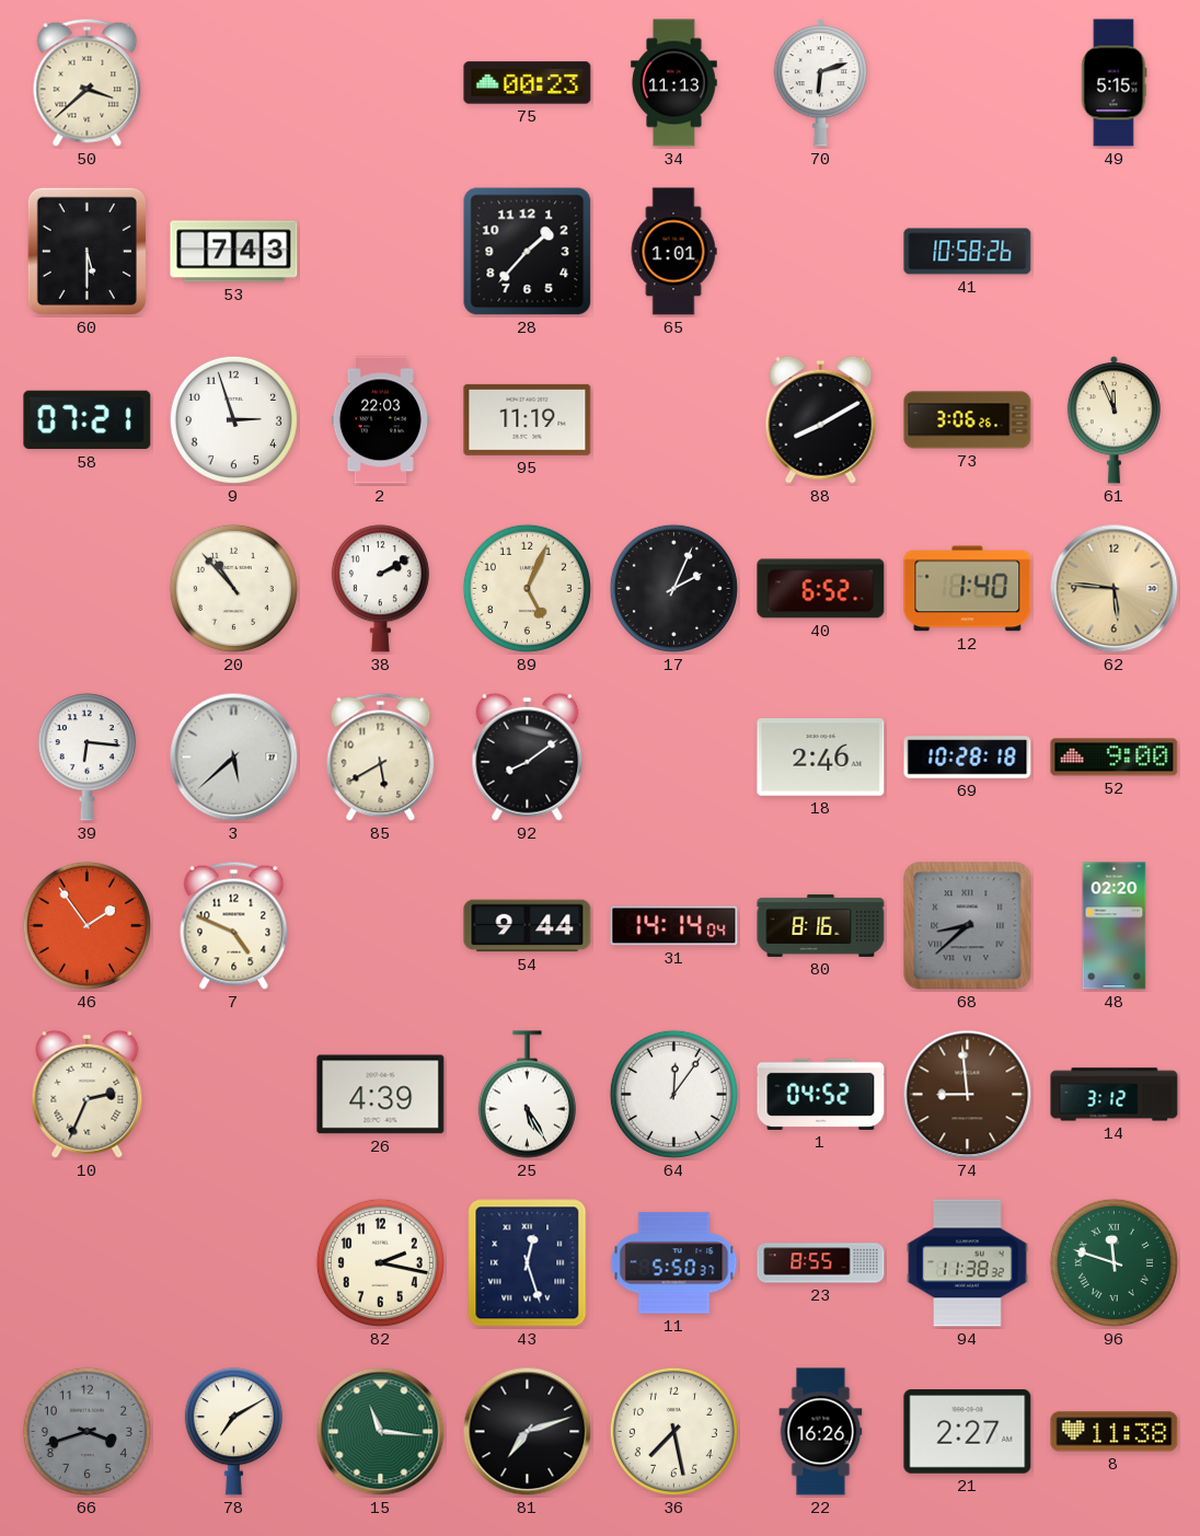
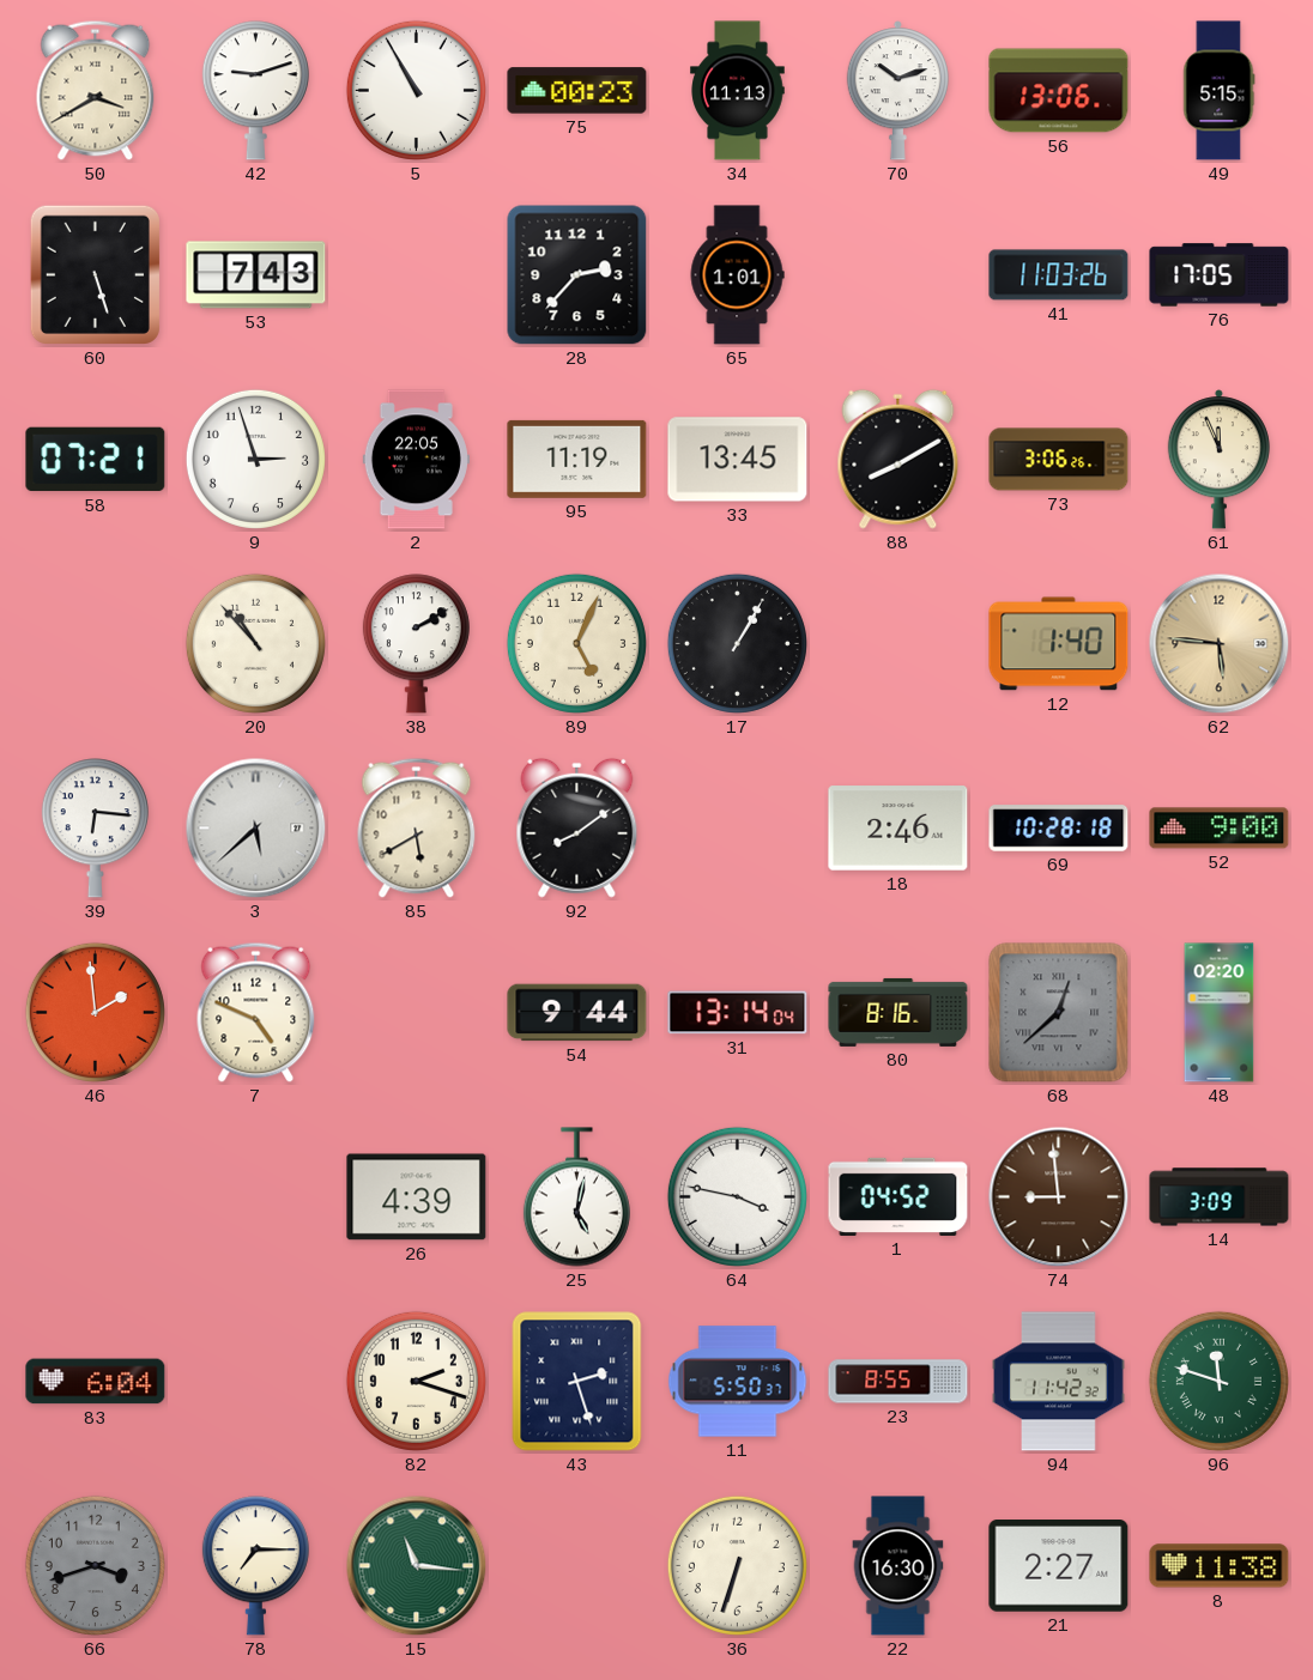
50: 3:38 -> 3:40 (96, 90)
42: none -> 9:12 (255, 91)
5: none -> 10:55 (416, 90)
70: 6:12 -> 10:12 (897, 91)
56: none -> 13:06 (1059, 91)
60: 5:30 -> 5:27 (95, 274)
28: 1:37 -> 2:37 (577, 275)
41: 10:58 -> 11:03 (1059, 275)
76: none -> 17:05 (1220, 275)
2: 22:03 -> 22:05 (416, 460)
33: none -> 13:45 (738, 460)
17: 2:04 -> 1:05 (737, 643)
40: 6:52 -> none (821, 589)
46: 1:54 -> 1:59 (95, 1012)
31: 14:14 -> 13:14 (738, 1013)
68: 8:38 -> 12:38 (1059, 1013)
10: 2:34 -> none (88, 1094)
25: 5:25 -> 5:02 (576, 1197)
64: 12:06 -> 3:47 (737, 1196)
14: 3:12 -> 3:09 (1220, 1197)
83: none -> 6:04 (96, 1382)
82: 2:17 -> 2:18 (416, 1381)
43: 12:27 -> 2:27 (577, 1382)
94: 11:38 -> 11:42 (1059, 1382)
78: 7:10 -> 7:15 (255, 1566)
81: 7:12 -> none (528, 1432)
36: 7:28 -> 6:33 (737, 1565)
22: 16:26 -> 16:30 (898, 1566)
